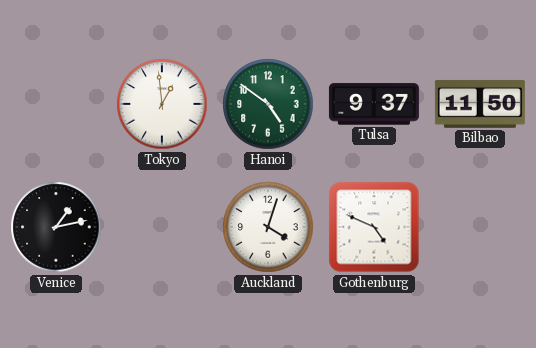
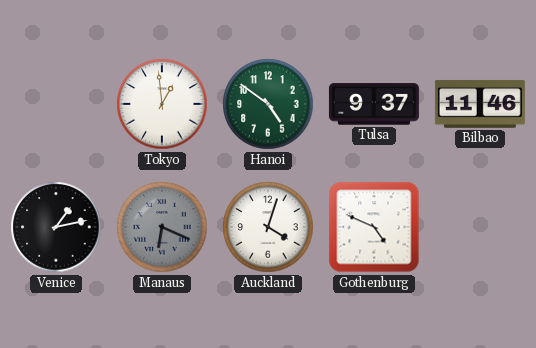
Bilbao: 11:50 -> 11:46 (480, 104)
Manaus: none -> 6:19 (162, 227)
